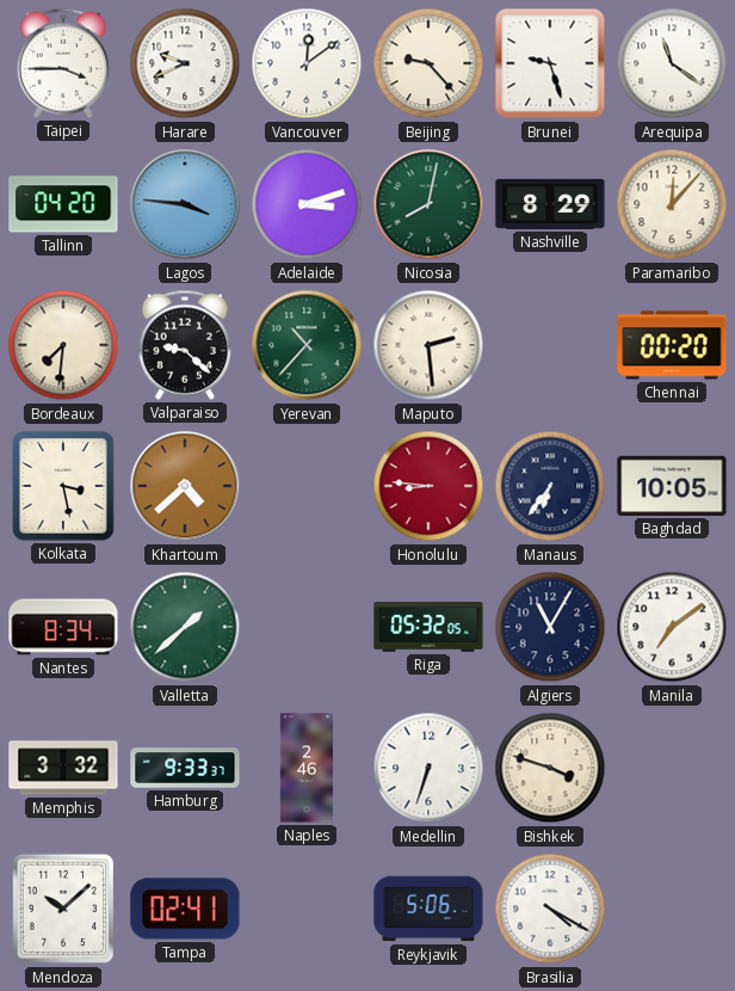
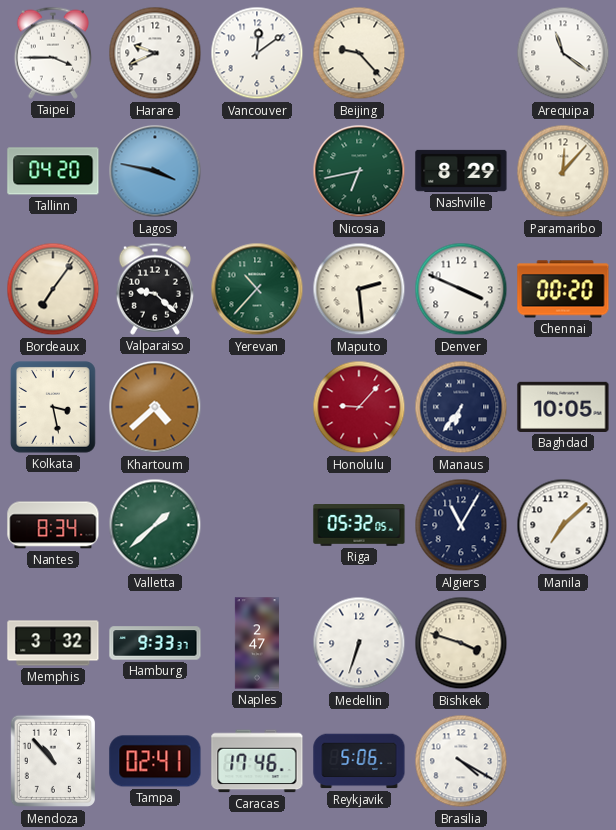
Brunei: 9:27 -> none (550, 63)
Lagos: 3:46 -> 3:47 (155, 171)
Adelaide: 3:12 -> none (307, 204)
Nicosia: 8:02 -> 6:43 (359, 171)
Bordeaux: 7:31 -> 7:06 (53, 289)
Denver: none -> 3:49 (461, 289)
Honolulu: 8:46 -> 9:07 (359, 407)
Manila: 7:09 -> 7:08 (563, 525)
Naples: 2:46 -> 2:47 (257, 643)
Mendoza: 10:08 -> 10:53 (52, 761)
Caracas: none -> 17:46 (257, 761)
